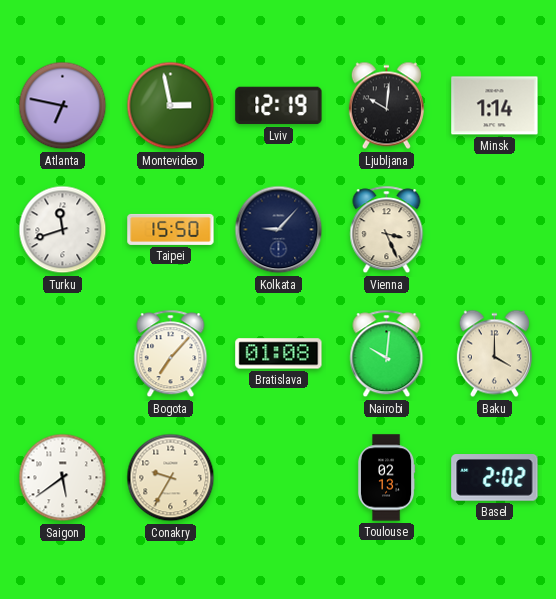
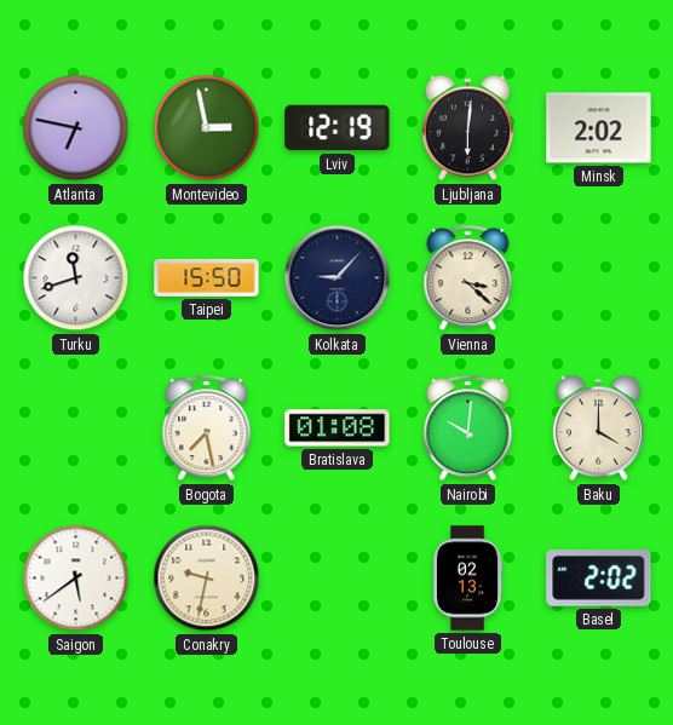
Ljubljana: 10:01 -> 6:01 (467, 128)
Minsk: 1:14 -> 2:02 (599, 128)
Vienna: 3:26 -> 3:22 (468, 278)
Bogota: 7:07 -> 7:28 (207, 428)
Conakry: 9:35 -> 9:32 (207, 579)
